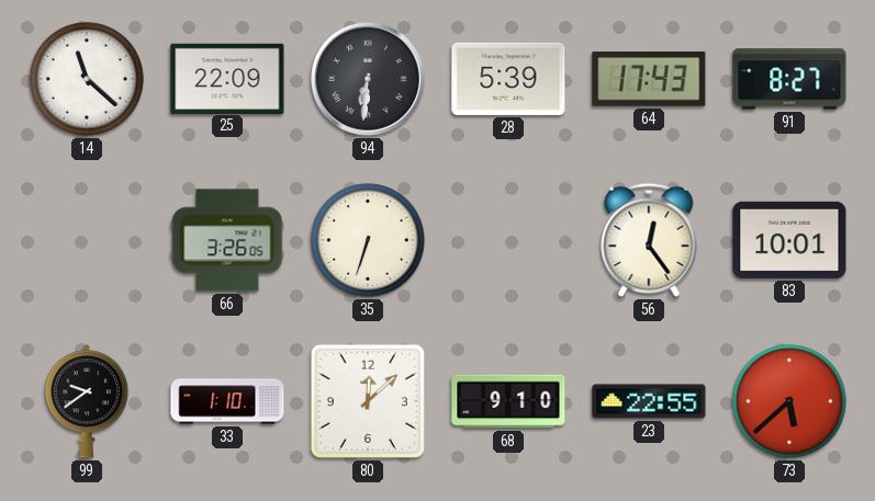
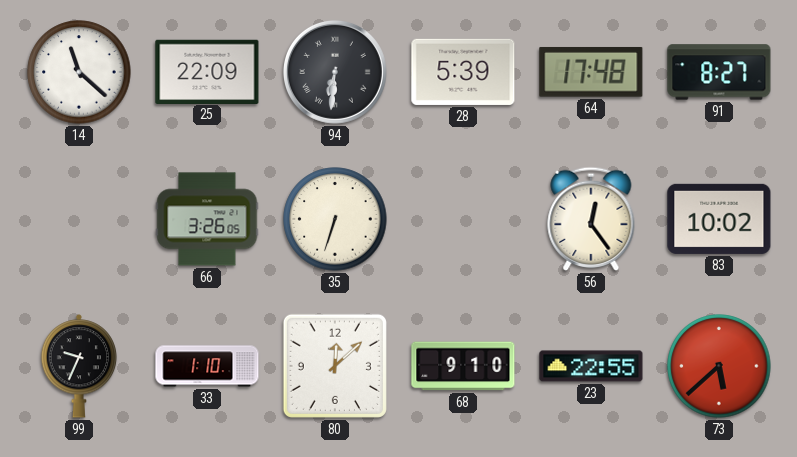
64: 17:43 -> 17:48 (591, 72)
83: 10:01 -> 10:02 (719, 219)
99: 9:39 -> 9:34 (79, 366)
